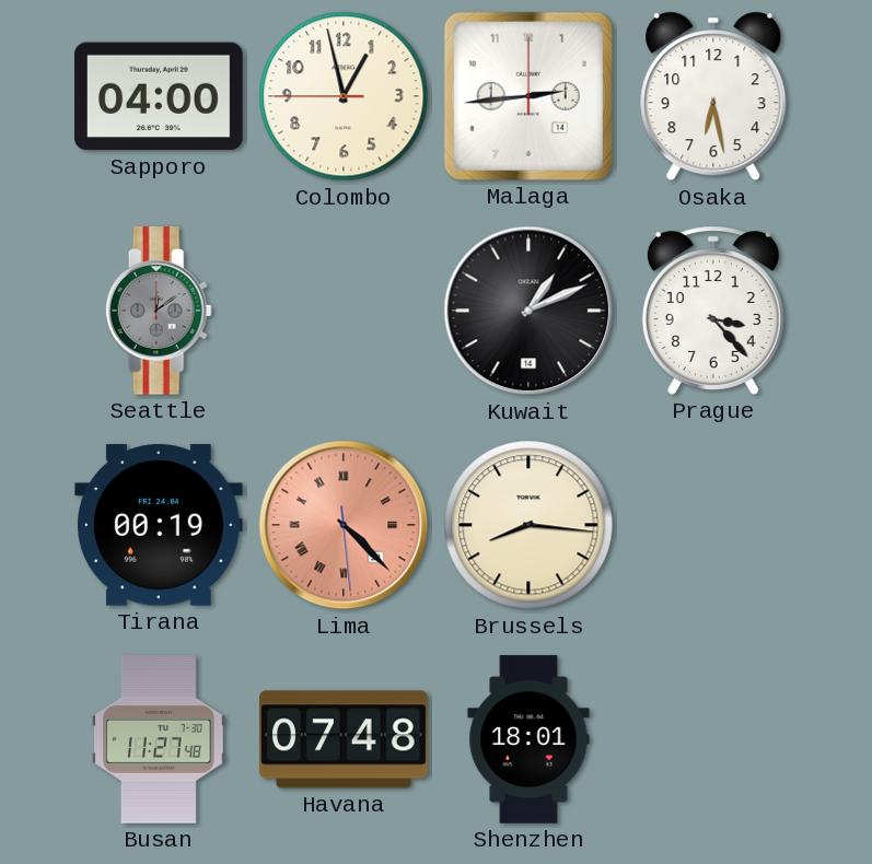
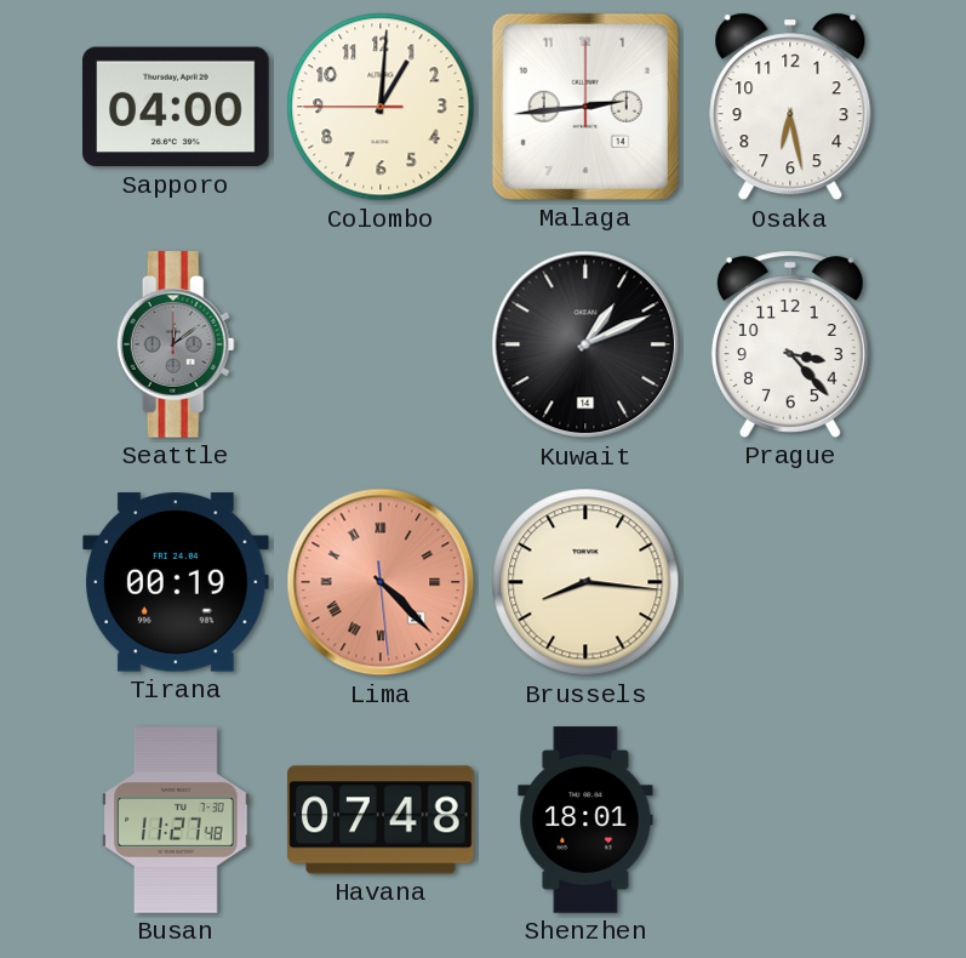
Colombo: 12:57 -> 1:00 (381, 107)
